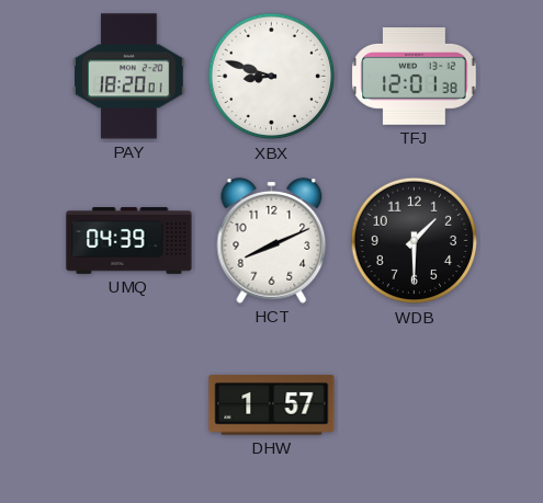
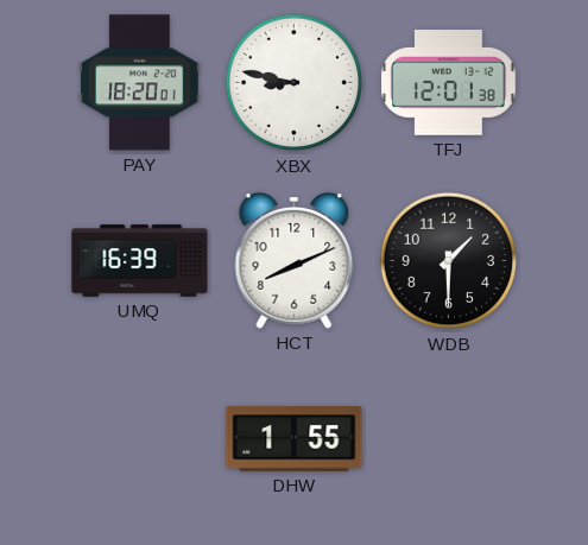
XBX: 8:48 -> 8:47 (295, 83)
UMQ: 04:39 -> 16:39 (140, 261)
DHW: 1:57 -> 1:55 (295, 439)
